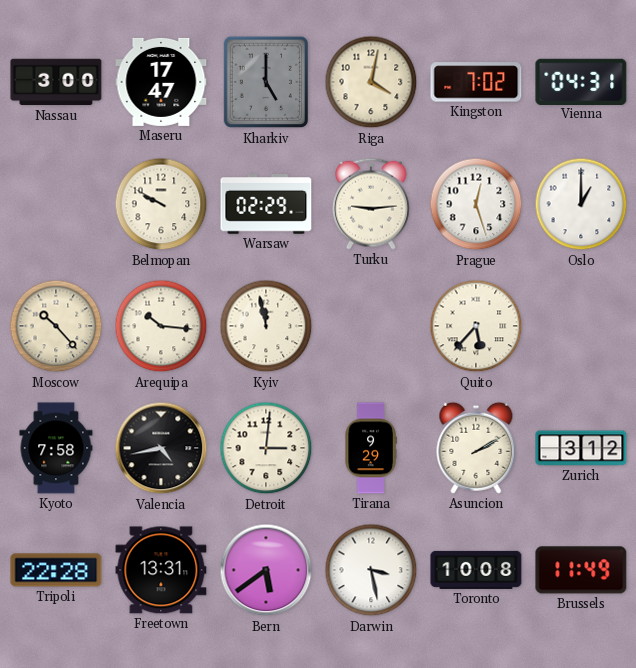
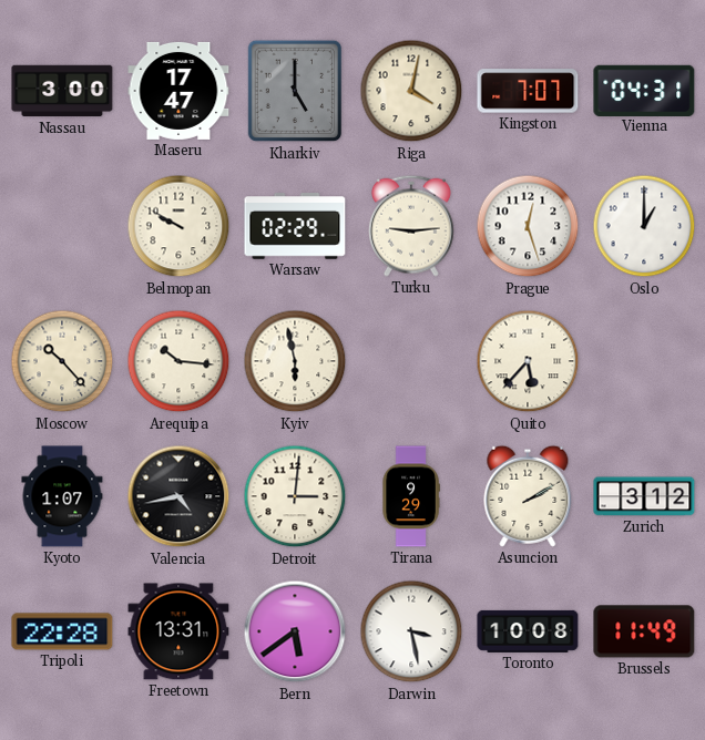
Kingston: 7:02 -> 7:07 (528, 91)
Kyiv: 11:58 -> 5:58 (295, 361)
Kyoto: 7:58 -> 1:07 (62, 496)
